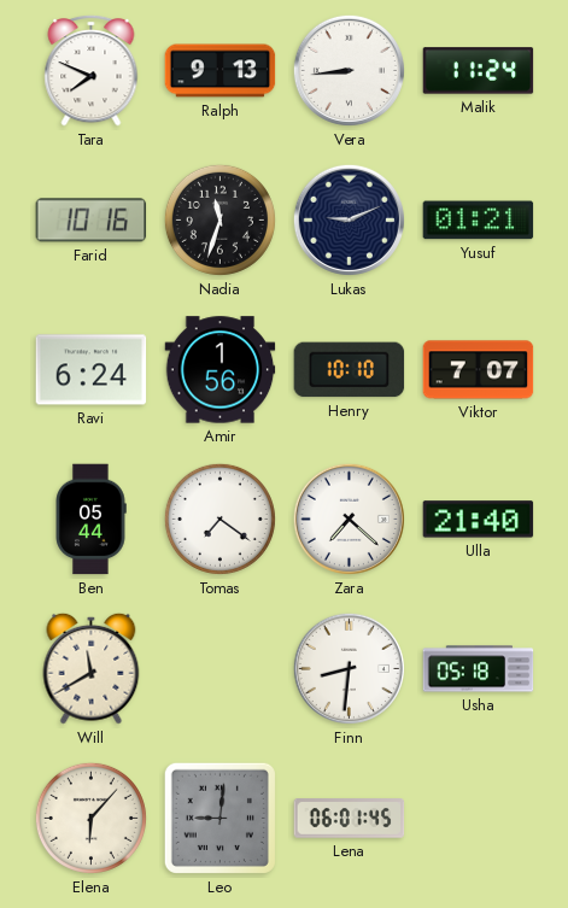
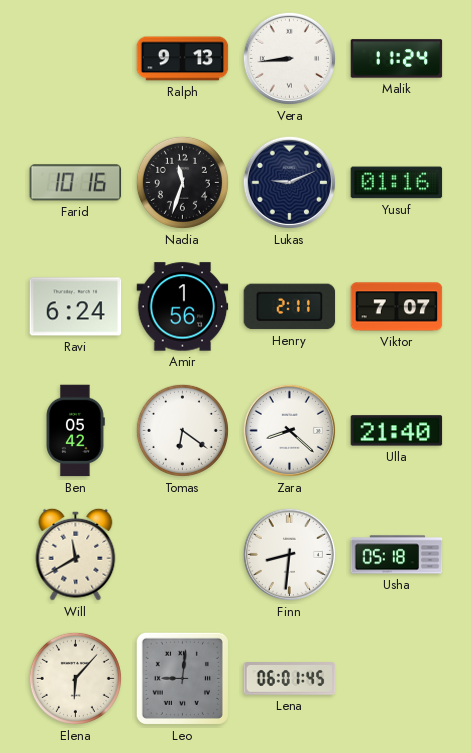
Tara: 7:49 -> none (92, 70)
Yusuf: 01:21 -> 01:16 (397, 183)
Henry: 10:10 -> 2:11 (290, 307)
Ben: 05:44 -> 05:42 (75, 431)
Tomas: 7:21 -> 6:21 (182, 430)
Zara: 7:22 -> 8:22 (289, 430)
